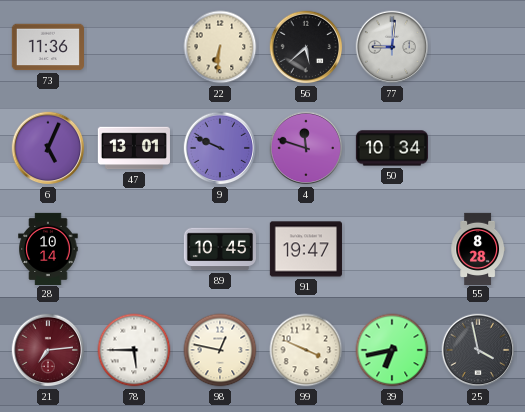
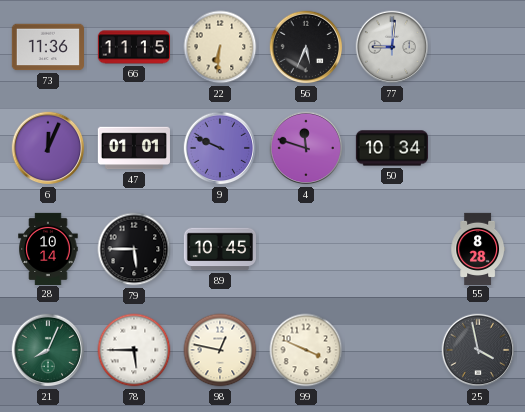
66: none -> 11:15 (133, 47)
56: 5:38 -> 5:34 (306, 47)
6: 5:04 -> 12:04 (48, 148)
47: 13:01 -> 01:01 (134, 148)
79: none -> 5:45 (134, 249)
91: 19:47 -> none (306, 249)
21: 7:14 -> 8:04 (48, 350)
21 dial: burgundy -> green (48, 350)
39: 6:43 -> none (392, 350)
